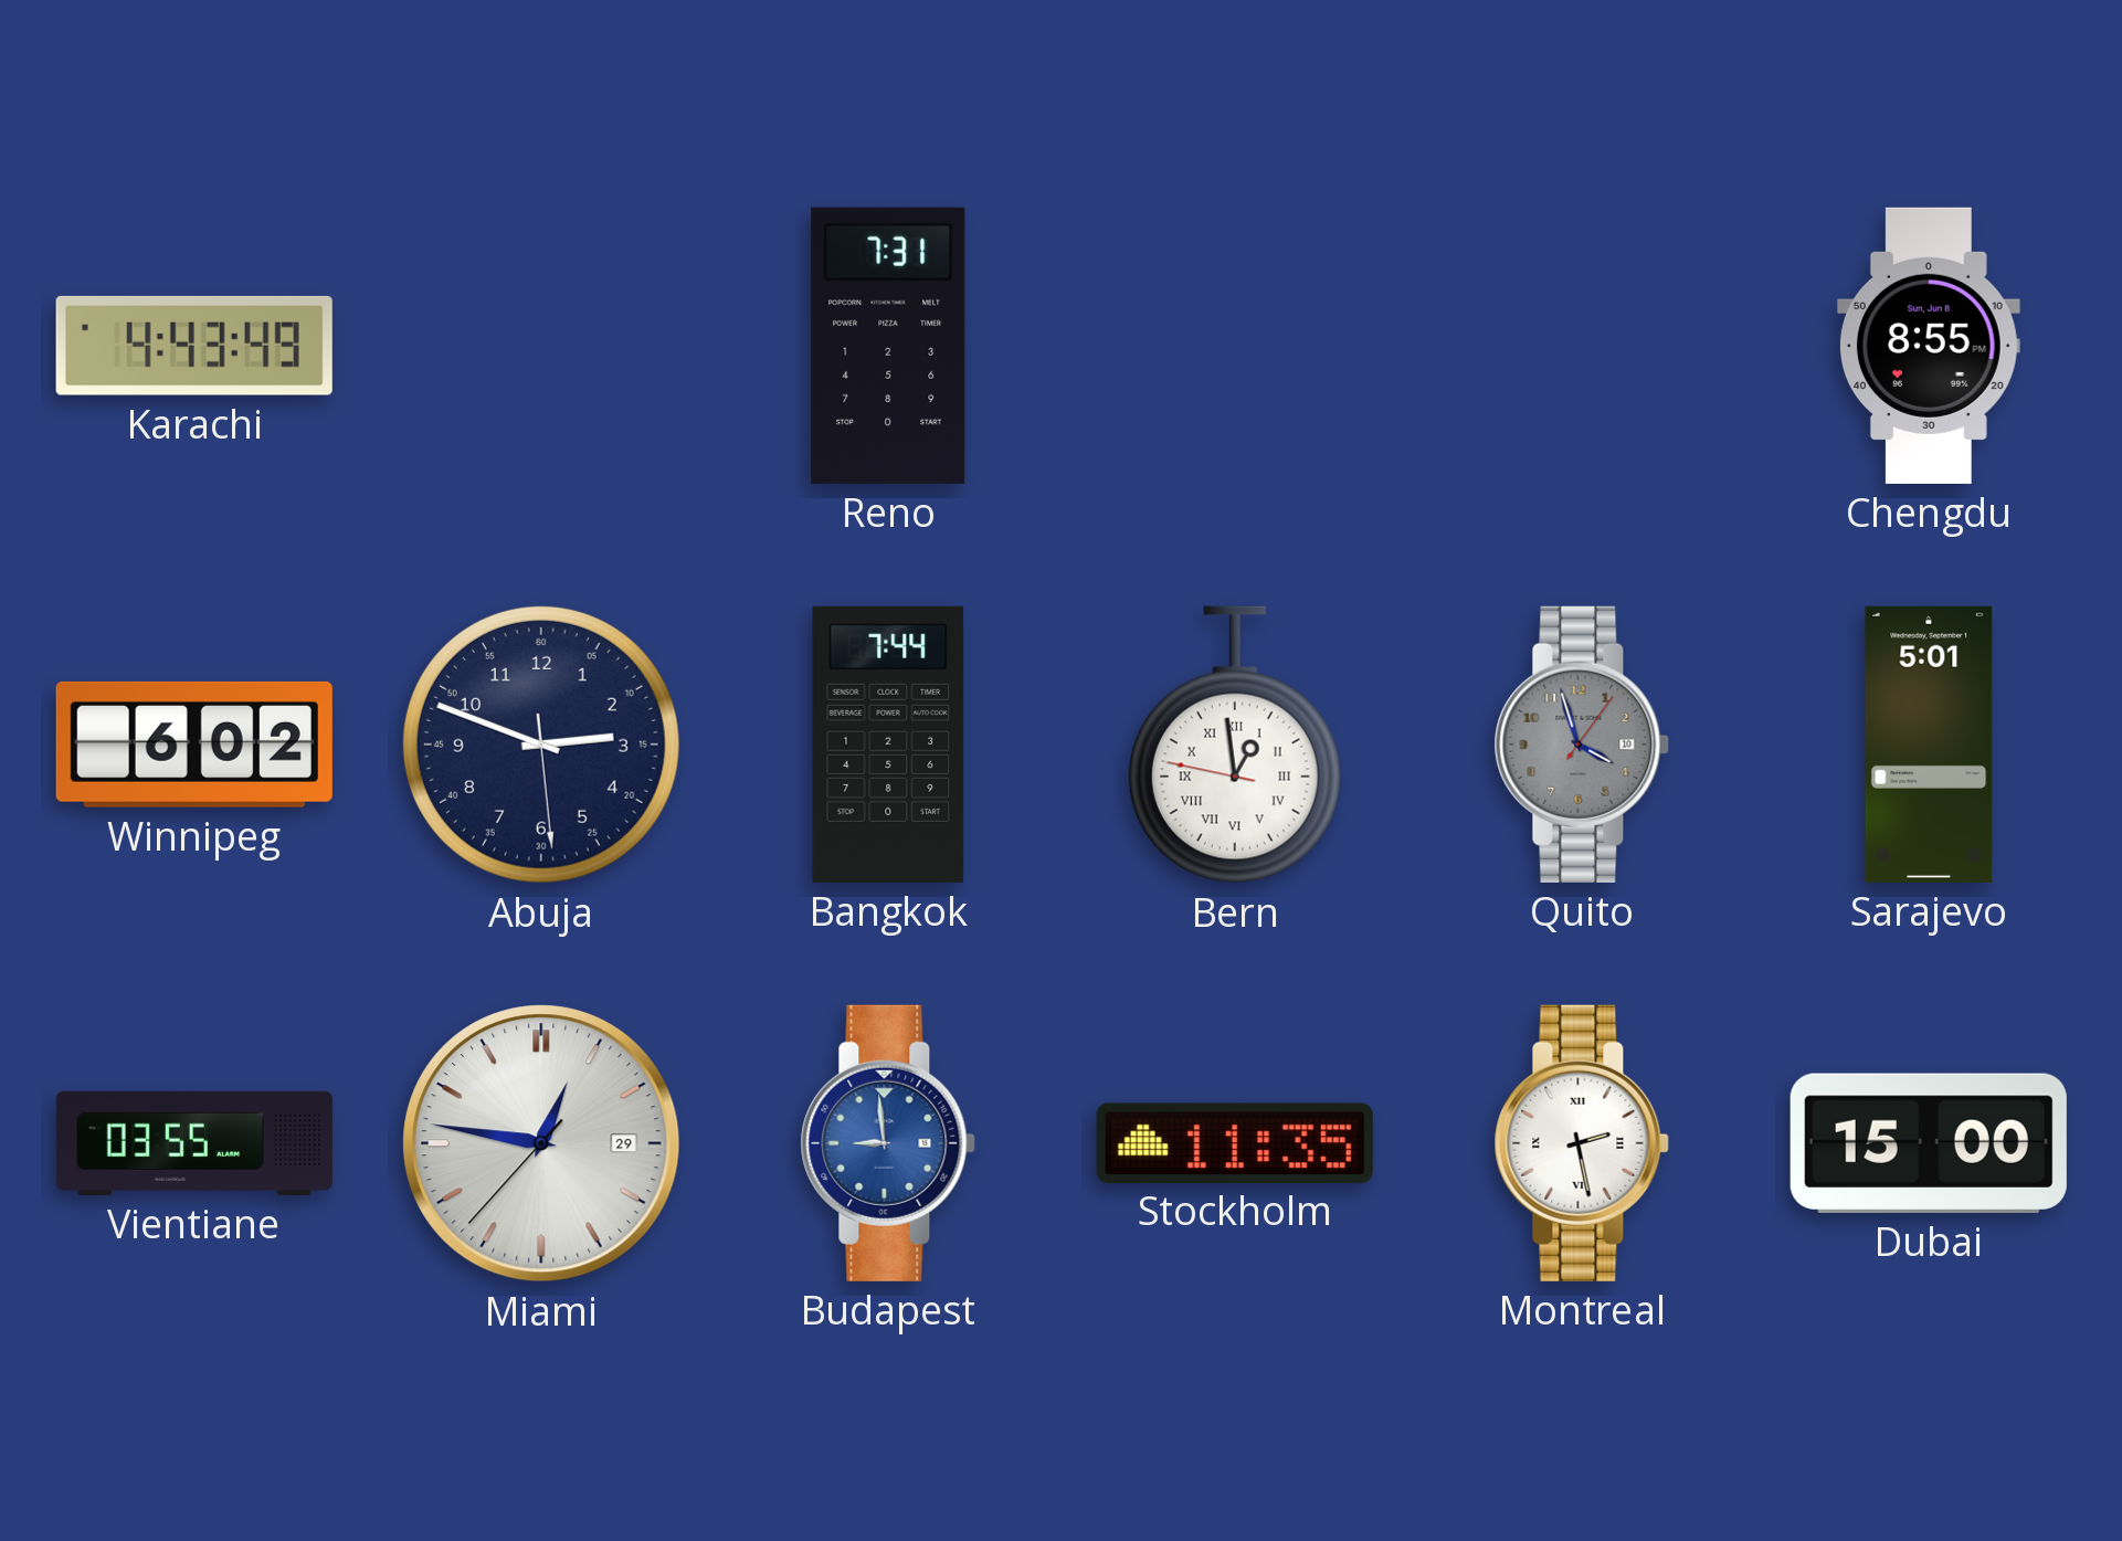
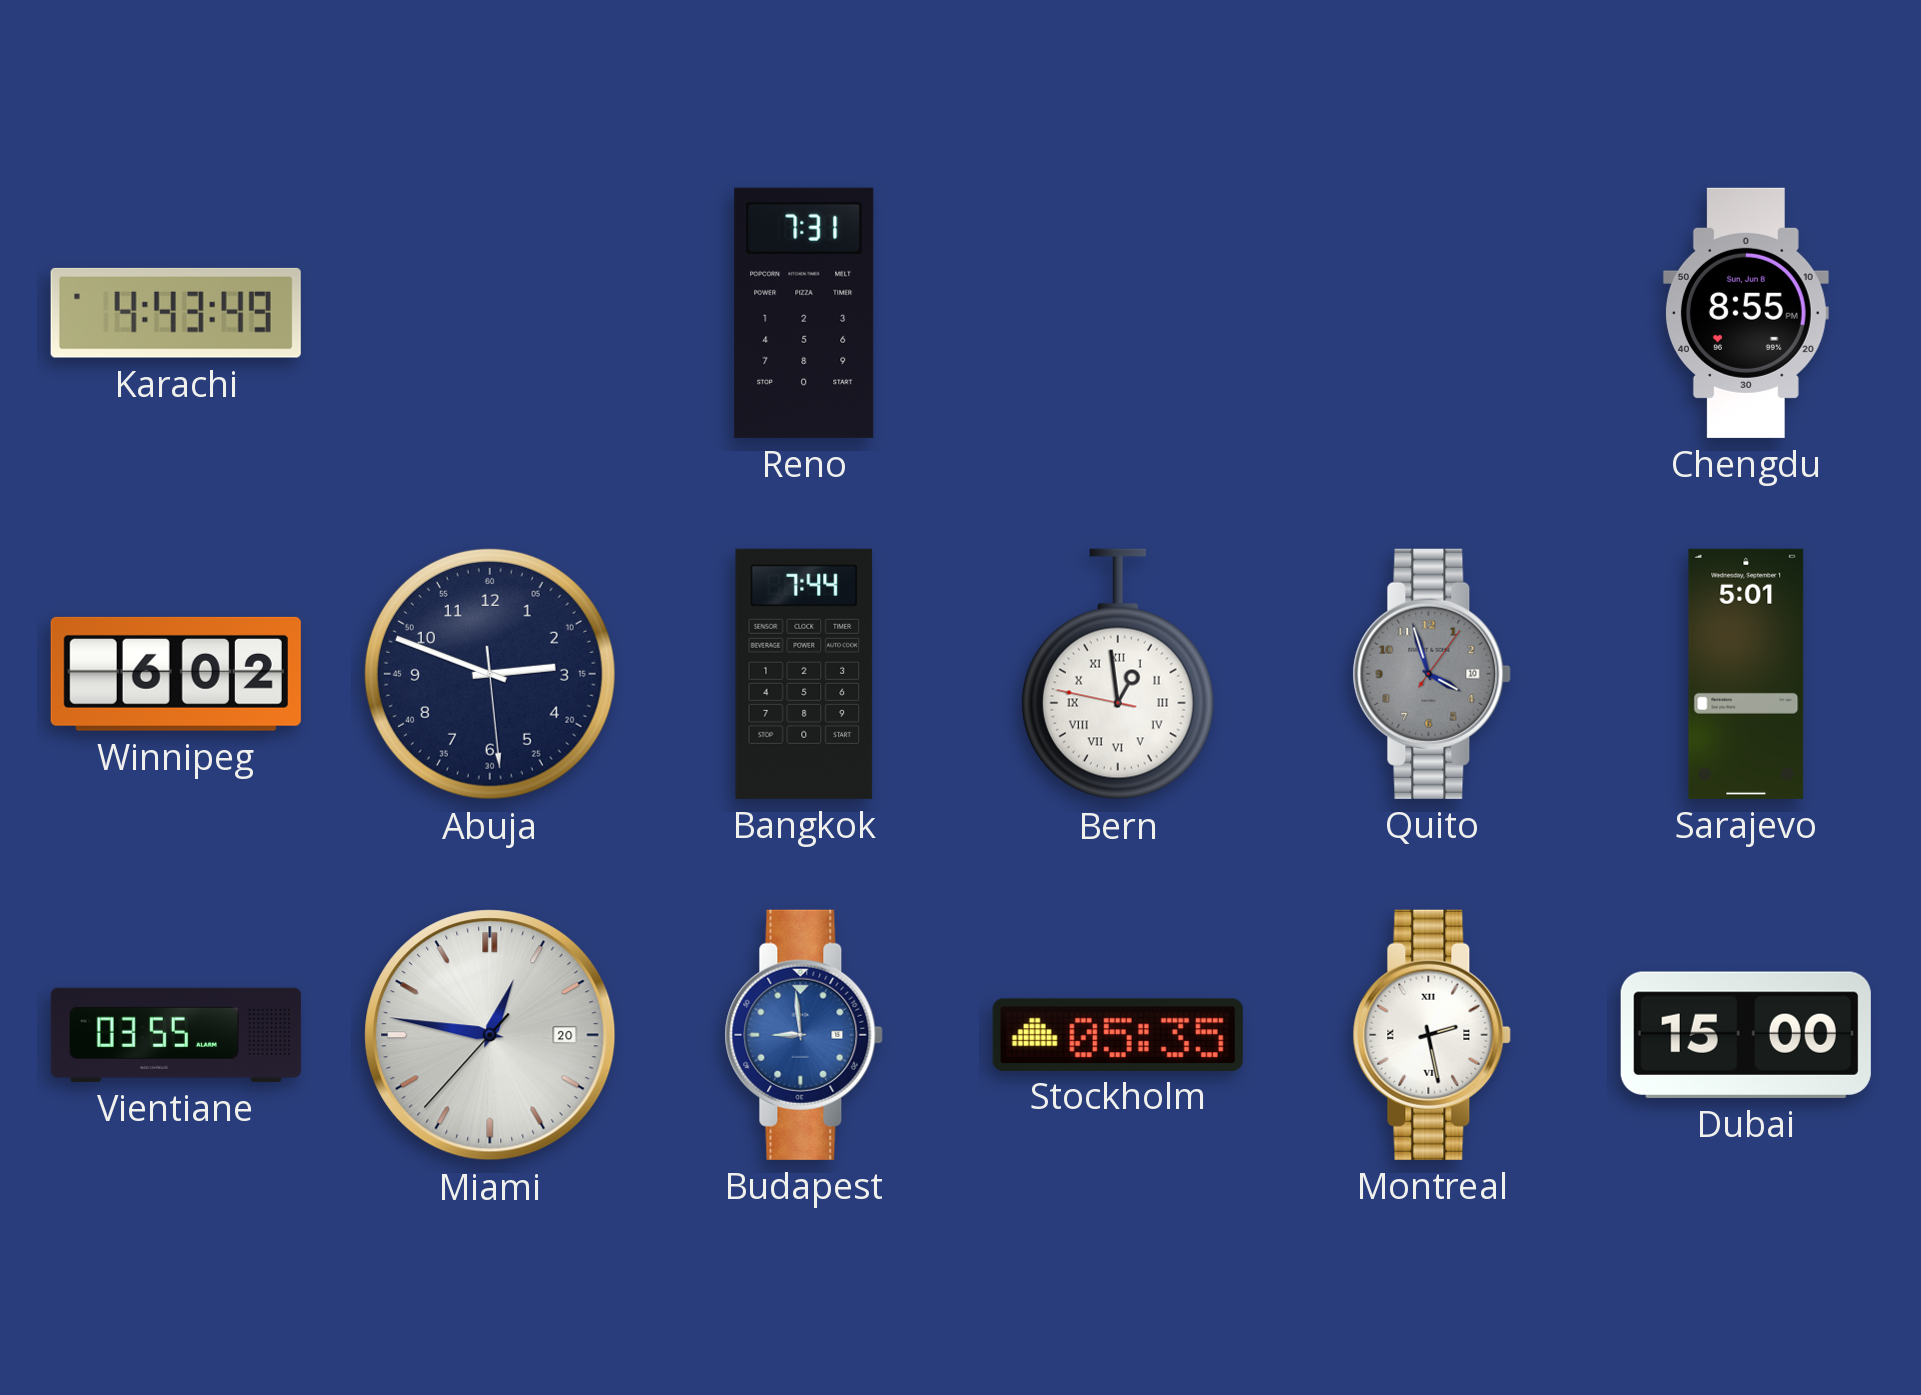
Miami date: 29 -> 20 (490, 1035)
Stockholm: 11:35 -> 05:35 (1118, 1034)
